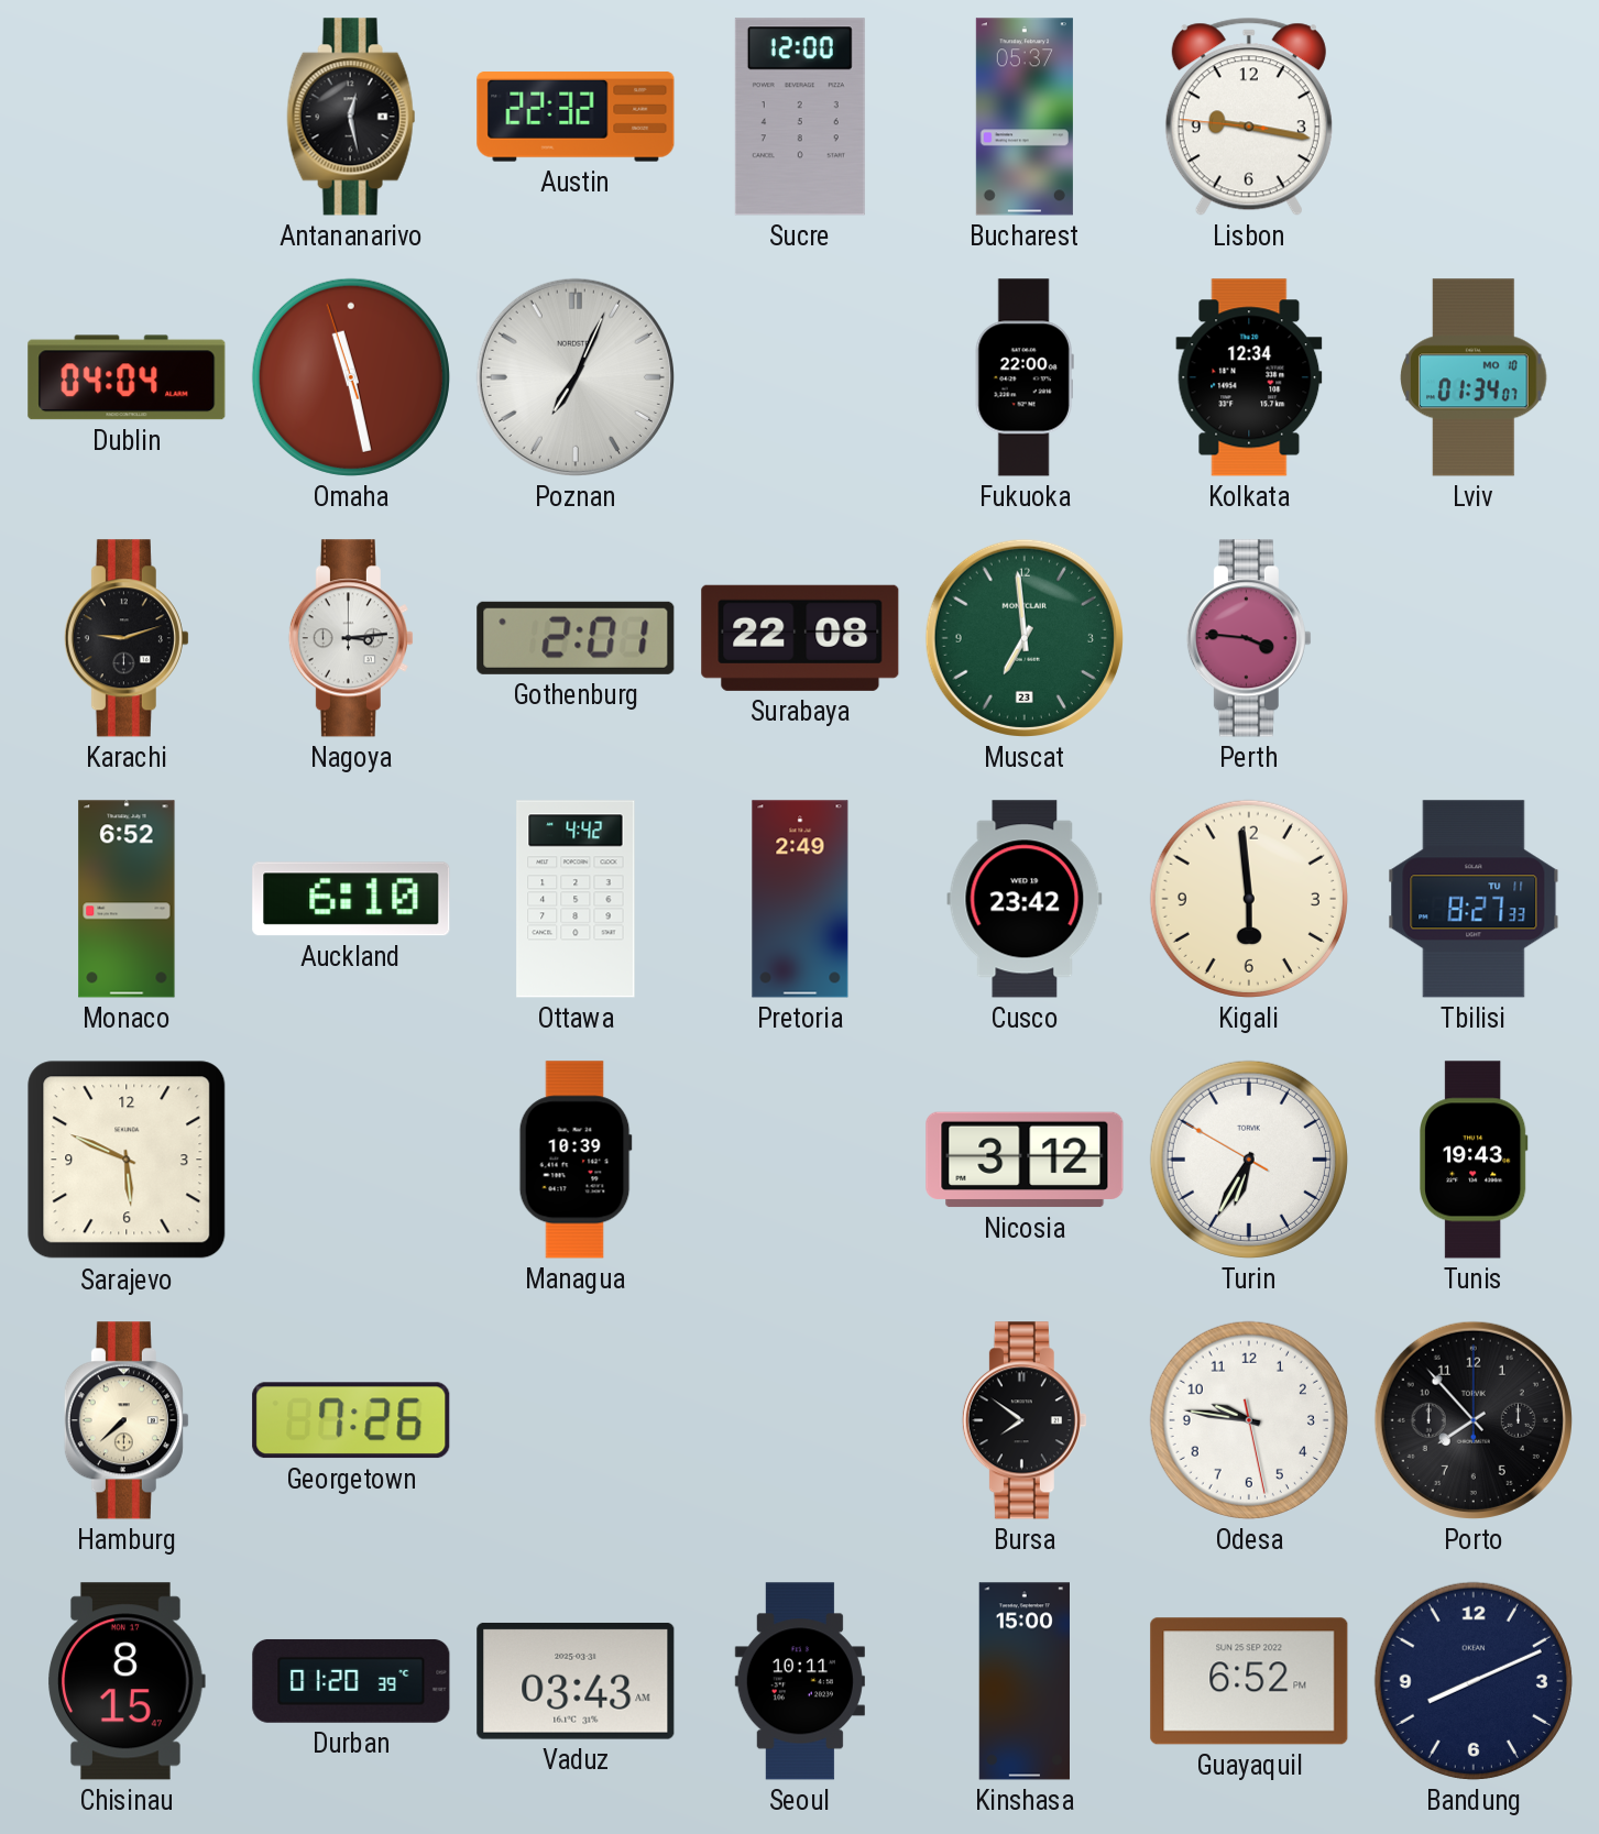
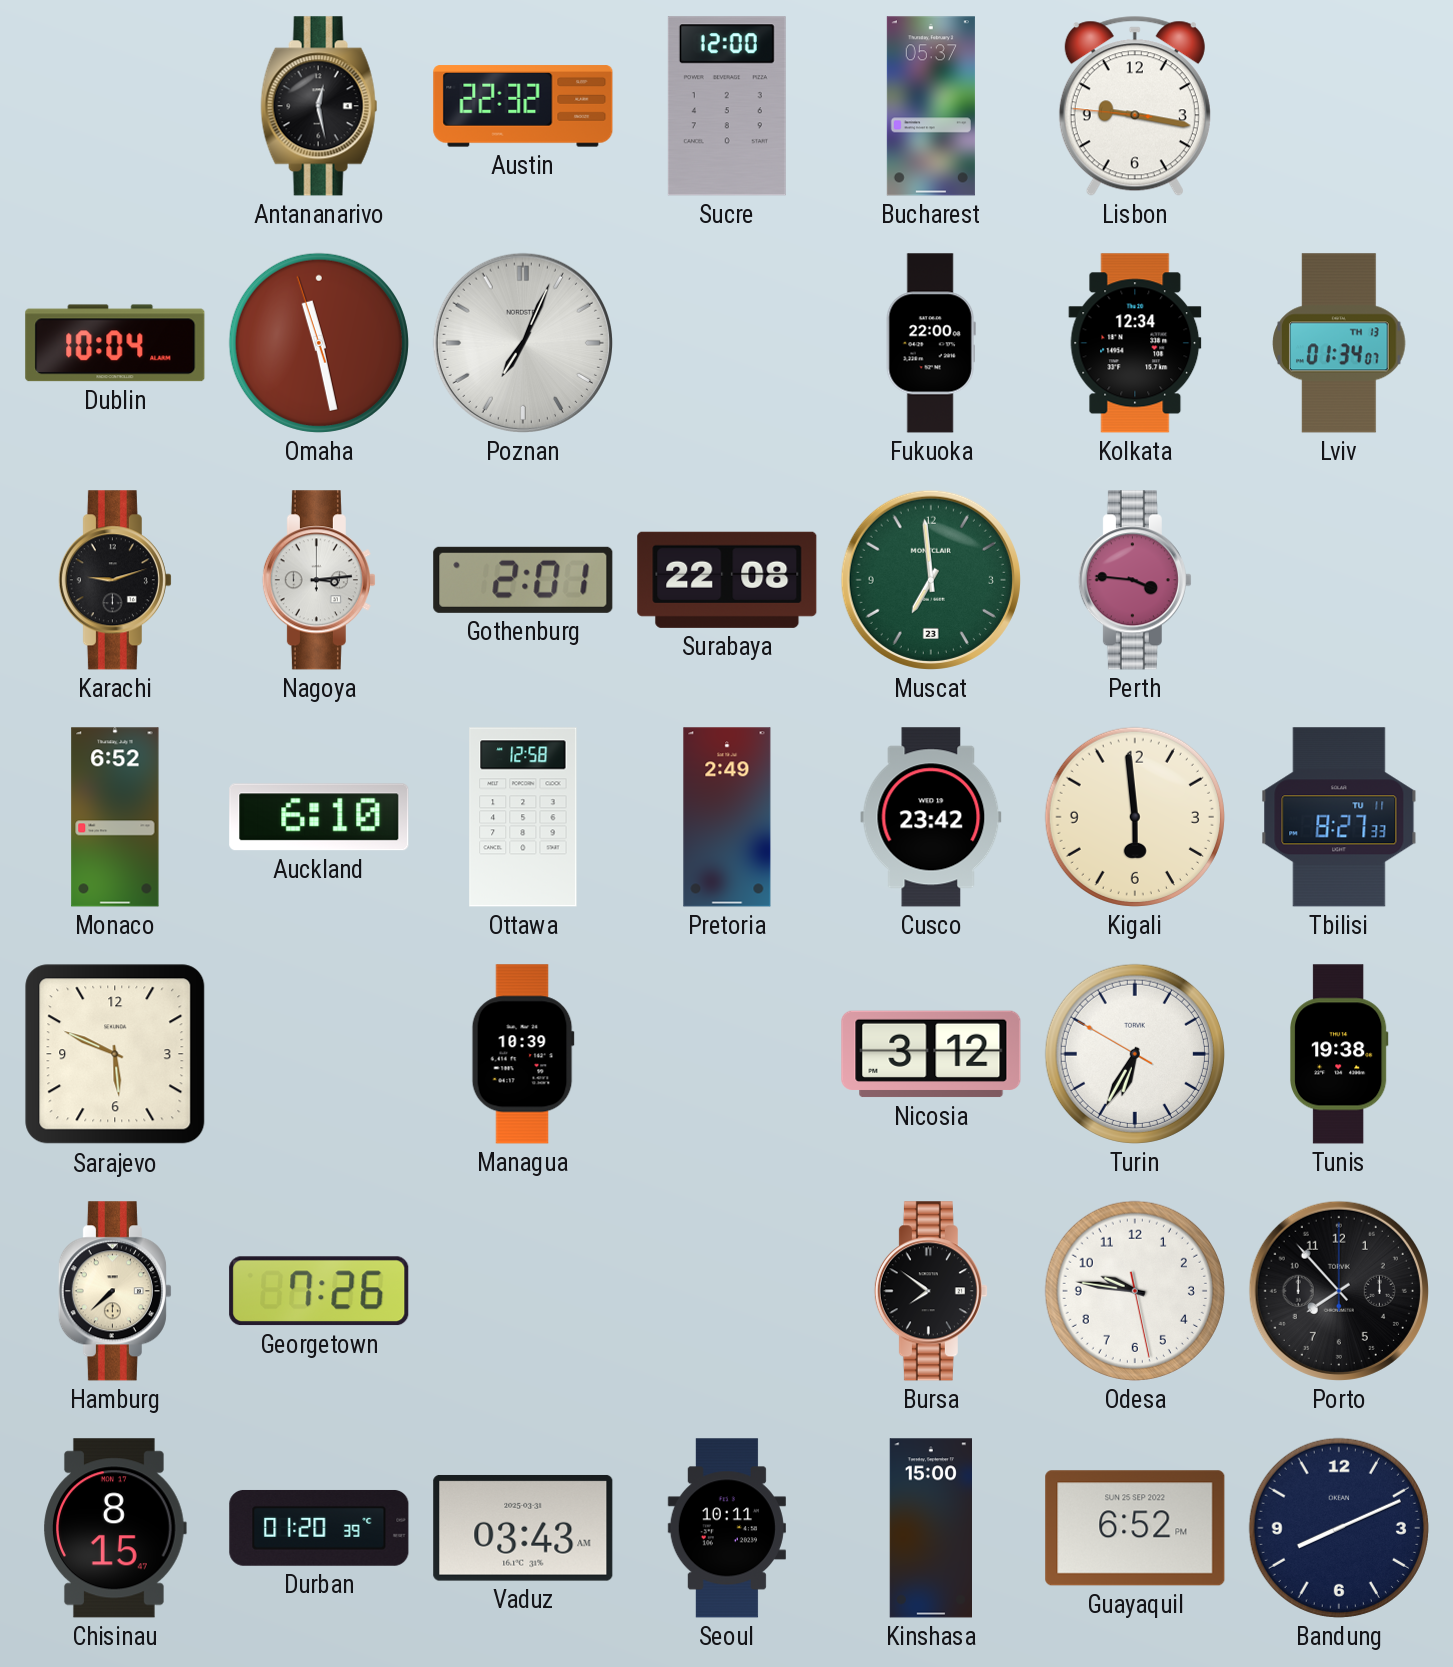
Dublin: 04:04 -> 10:04 (115, 343)
Lviv date: MO 10 -> TH 13 (1339, 343)
Ottawa: 4:42 -> 12:58 (523, 817)
Tunis: 19:43 -> 19:38 (1339, 1054)
